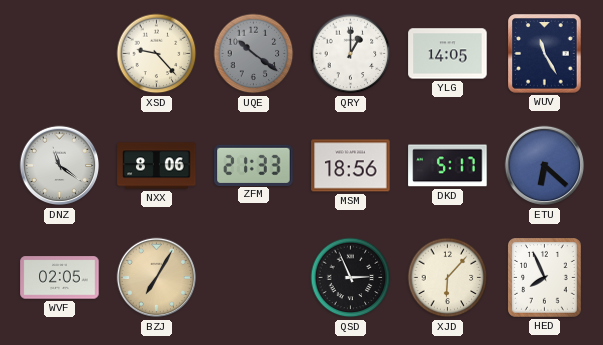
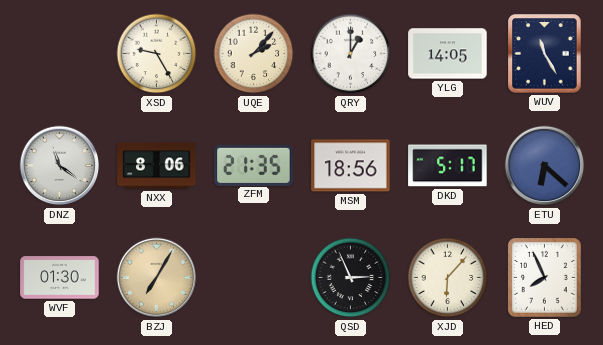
XSD: 9:23 -> 9:25 (157, 54)
UQE: 10:21 -> 2:07 (254, 54)
UQE dial: grey -> cream (254, 54)
ZFM: 21:33 -> 21:35 (254, 165)
WVF: 02:05 -> 01:30 (60, 278)
